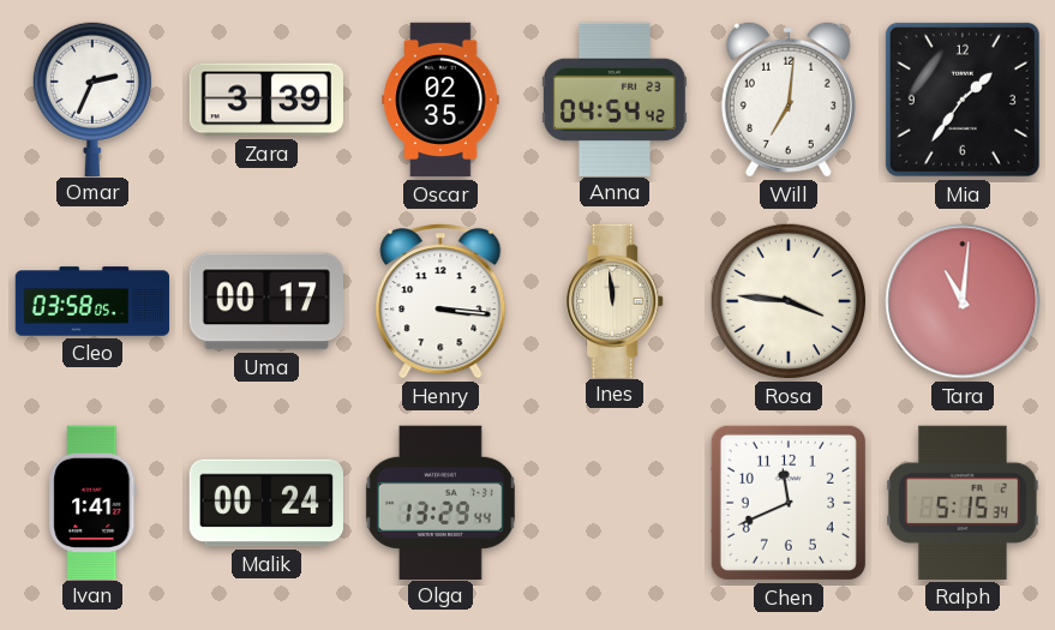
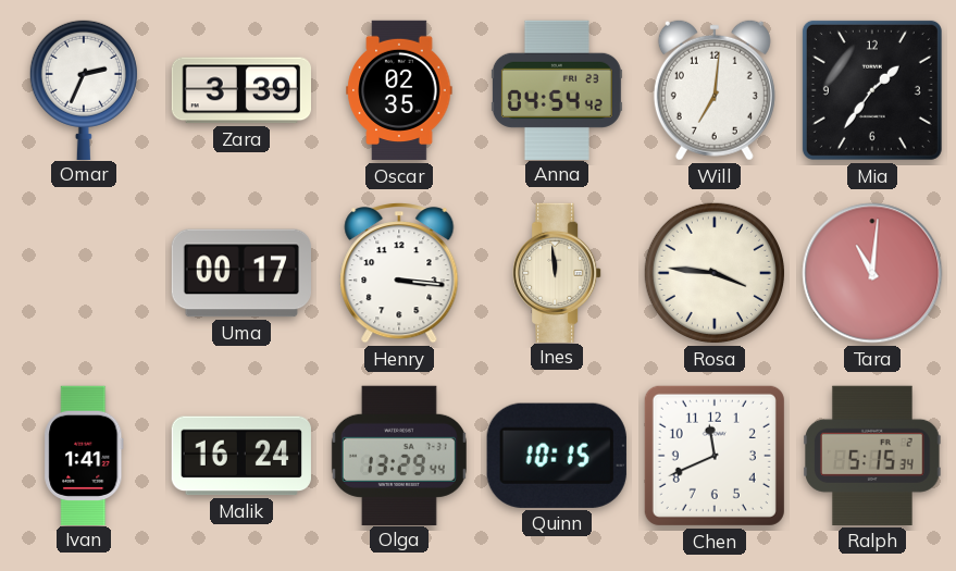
Cleo: 03:58 -> none (92, 301)
Malik: 00:24 -> 16:24 (240, 456)
Quinn: none -> 10:15 (557, 456)
